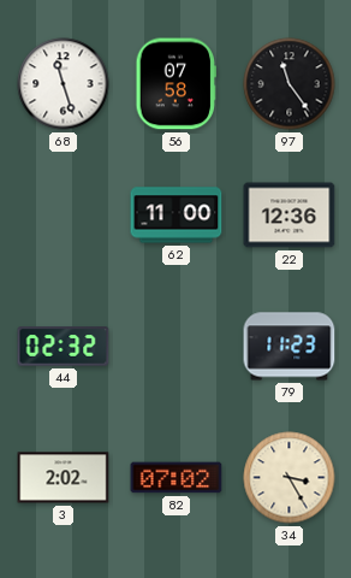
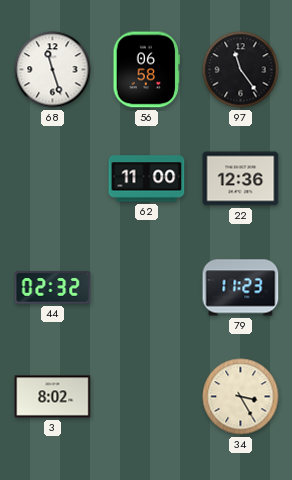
56: 07:58 -> 06:58 (146, 70)
3: 2:02 -> 8:02 (53, 397)
82: 07:02 -> none (177, 478)
